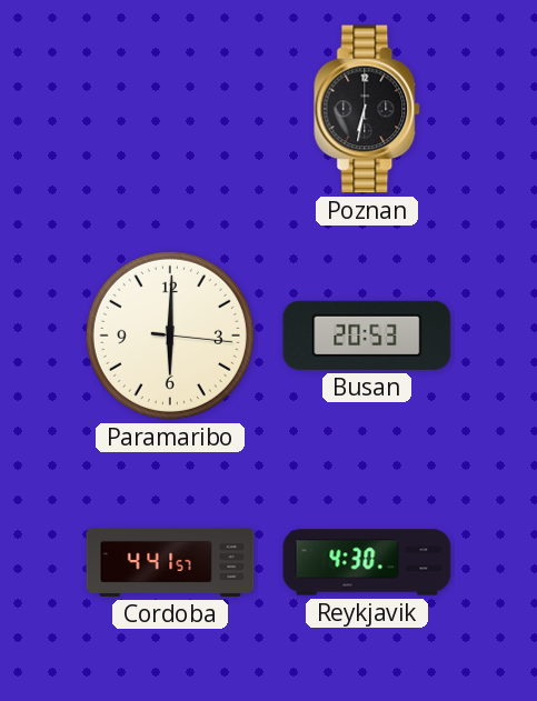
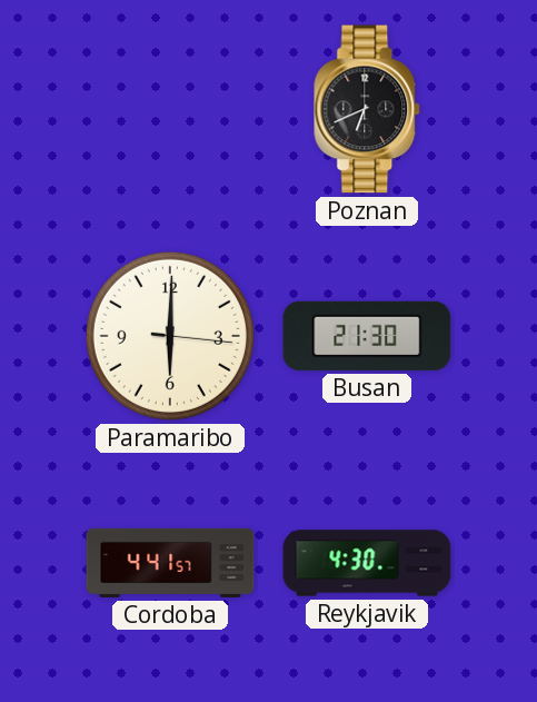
Poznan: 6:32 -> 6:41 (368, 109)
Busan: 20:53 -> 21:30 (367, 336)
